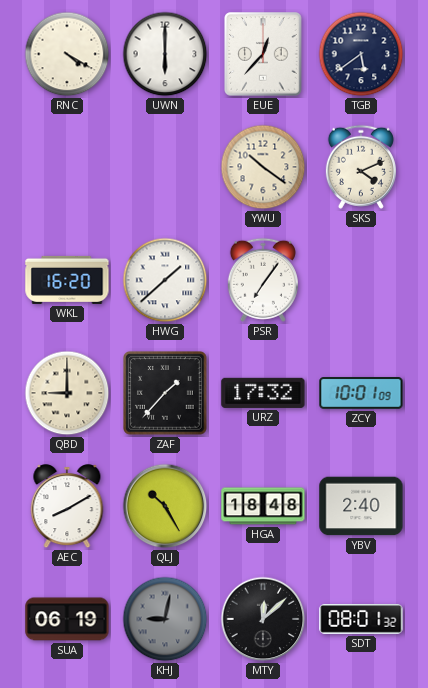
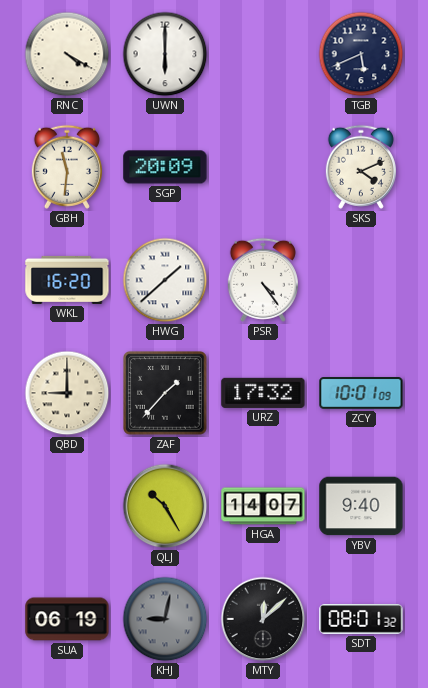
EUE: 12:37 -> none (263, 54)
TGB: 5:39 -> 5:41 (361, 54)
GBH: none -> 11:31 (67, 167)
SGP: none -> 20:09 (165, 167)
YWU: 10:21 -> none (263, 167)
PSR: 7:06 -> 4:24 (263, 280)
AEC: 8:10 -> none (67, 507)
HGA: 18:48 -> 14:07 (263, 506)
YBV: 2:40 -> 9:40 (361, 506)
